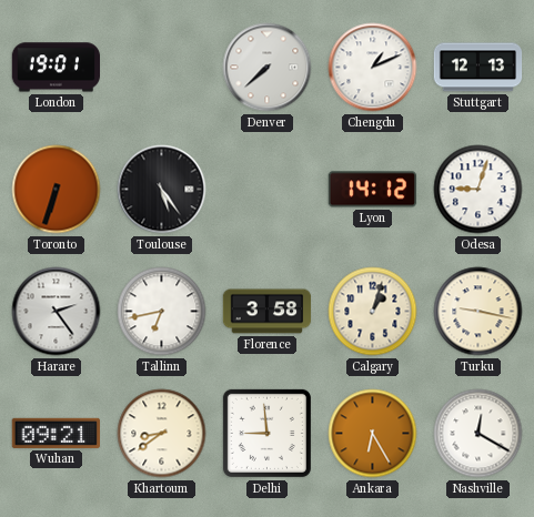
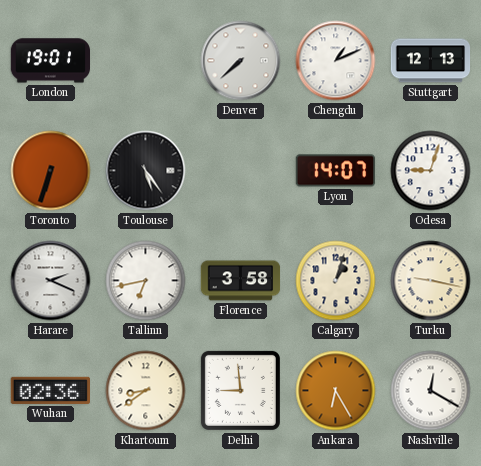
Lyon: 14:12 -> 14:07 (335, 171)
Harare: 2:24 -> 2:19 (51, 281)
Wuhan: 09:21 -> 02:36 (50, 390)
